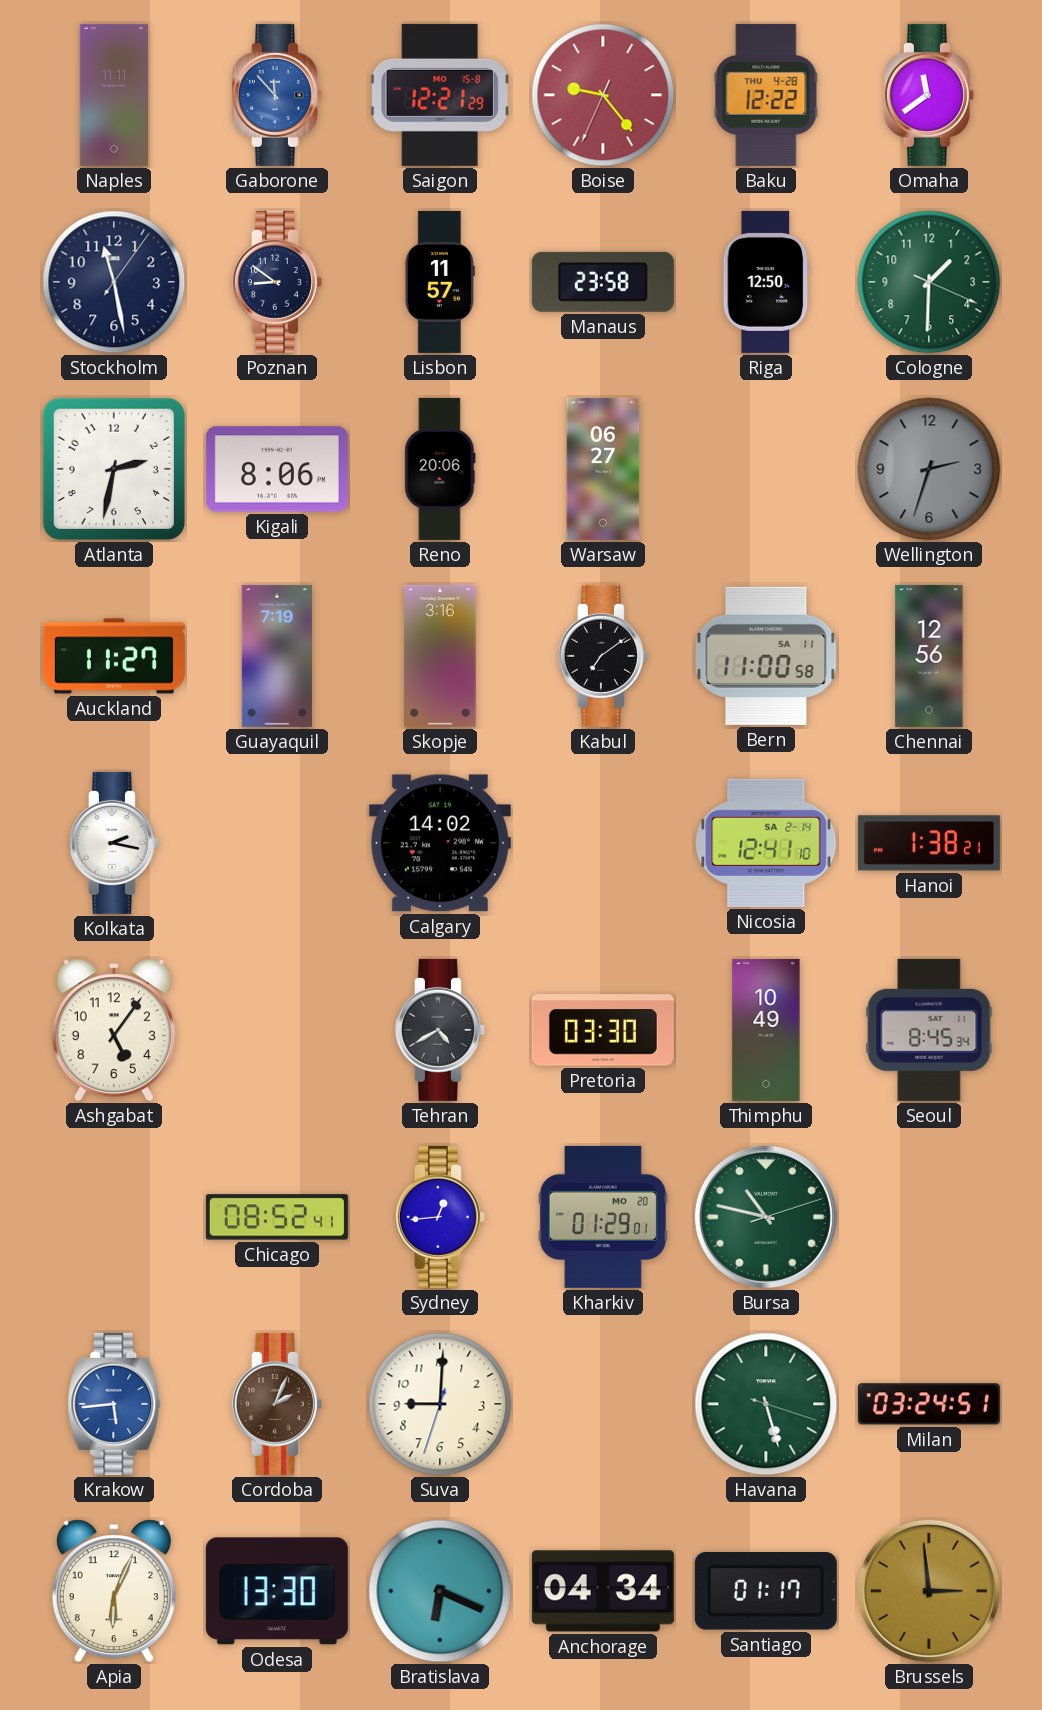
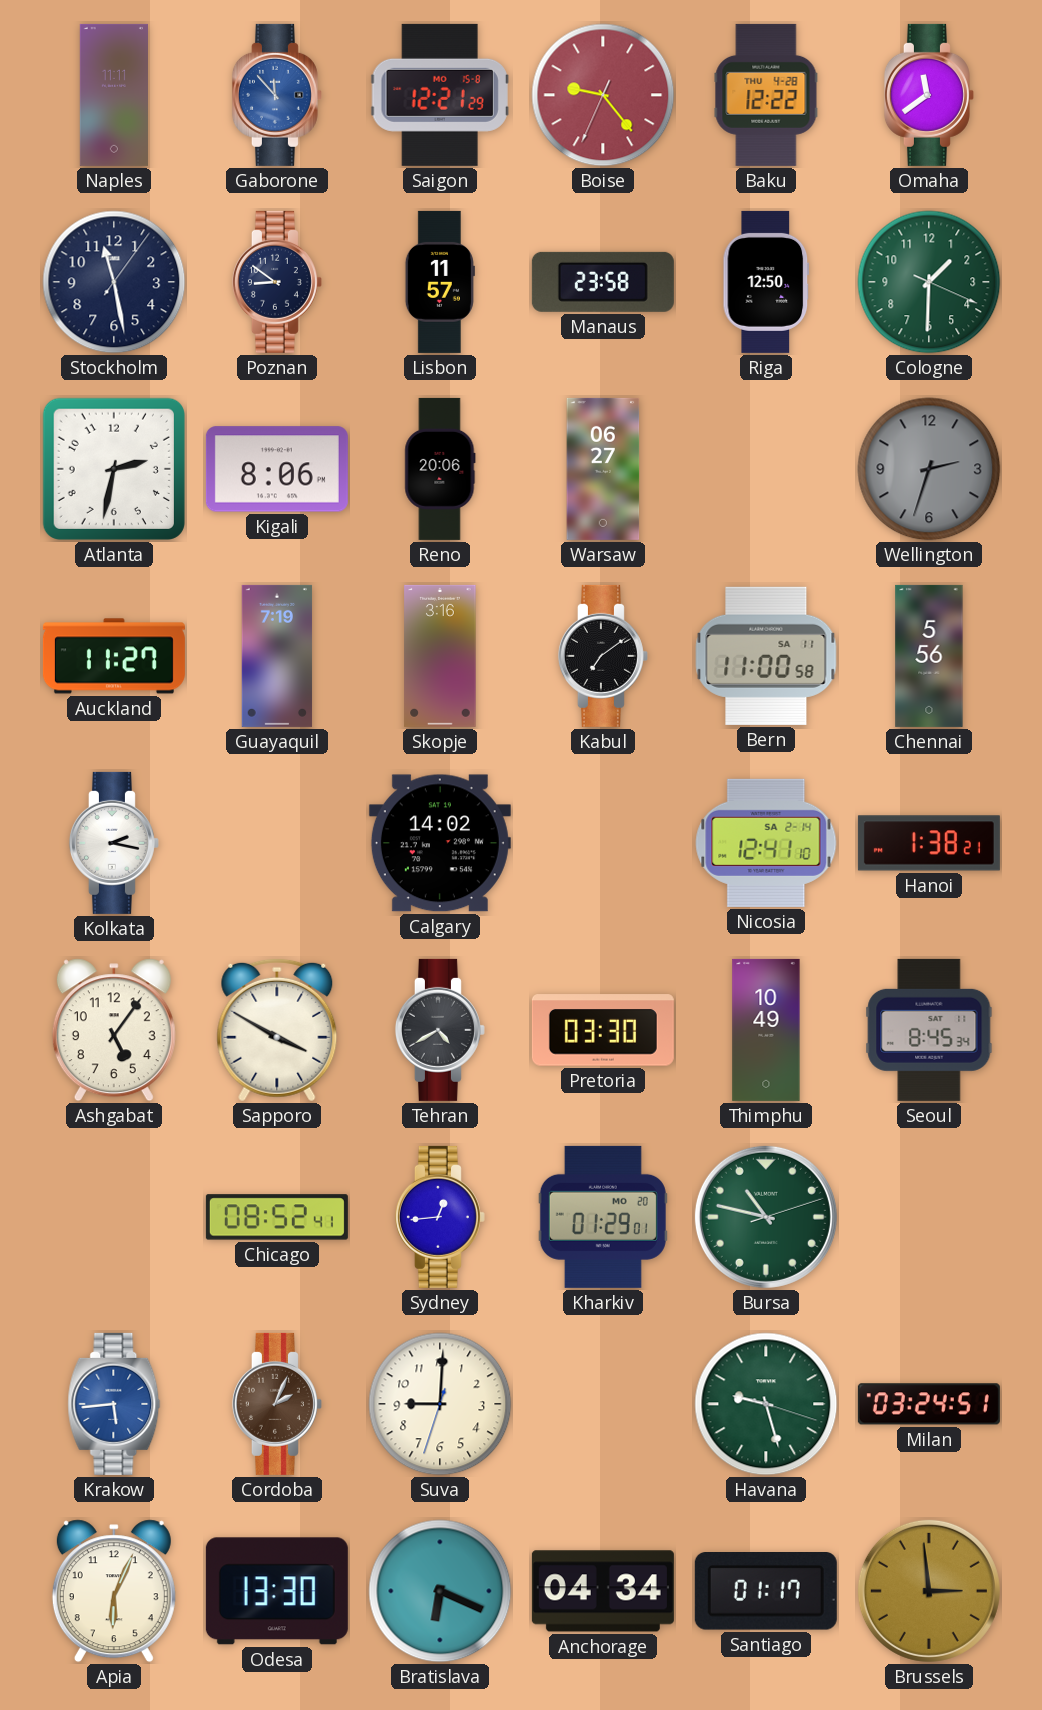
Chennai: 12:56 -> 5:56 (929, 656)
Sapporo: none -> 3:50 (277, 1030)
Havana: 5:27 -> 9:27 (766, 1404)
